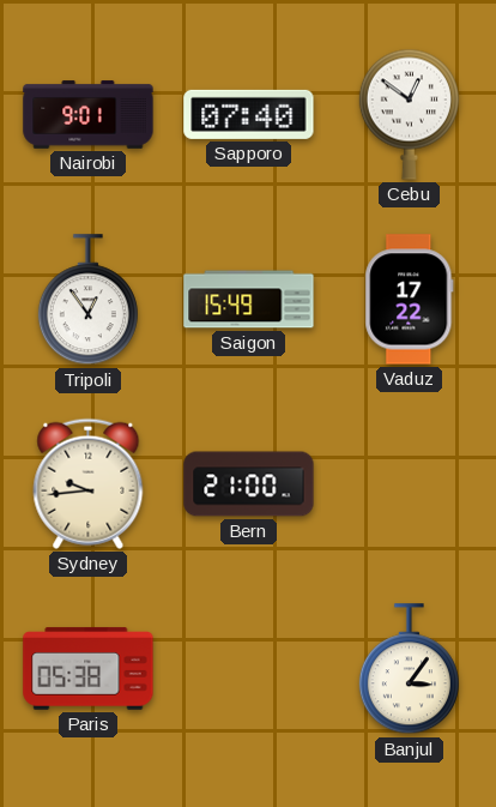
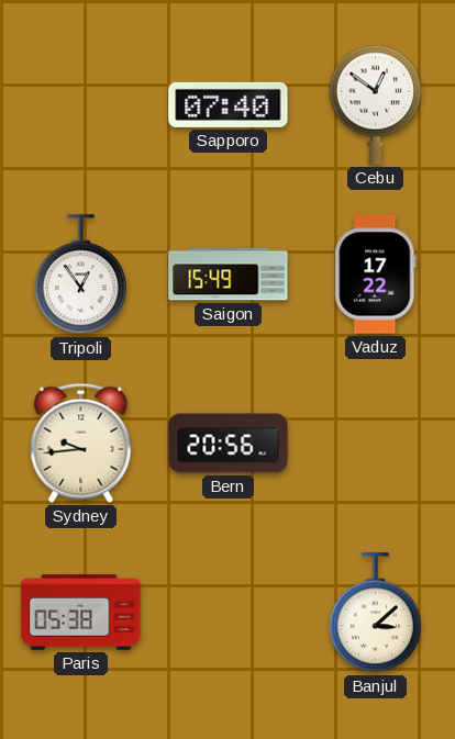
Nairobi: 9:01 -> none (89, 115)
Bern: 21:00 -> 20:56 (229, 444)
Banjul: 3:06 -> 3:08 (375, 613)
